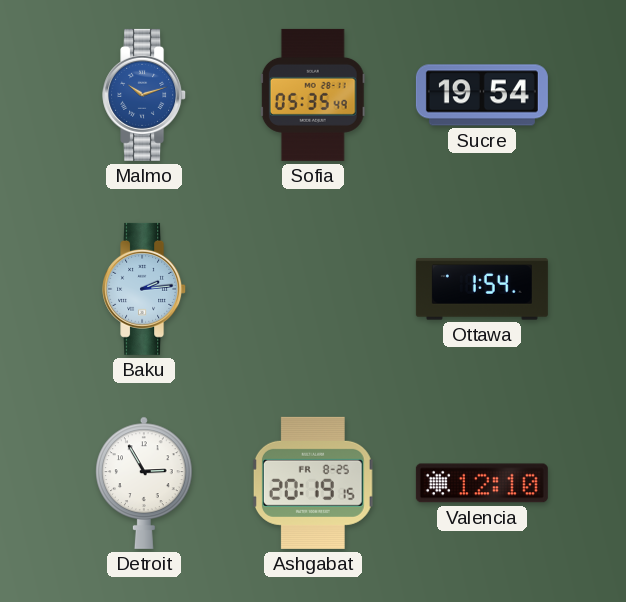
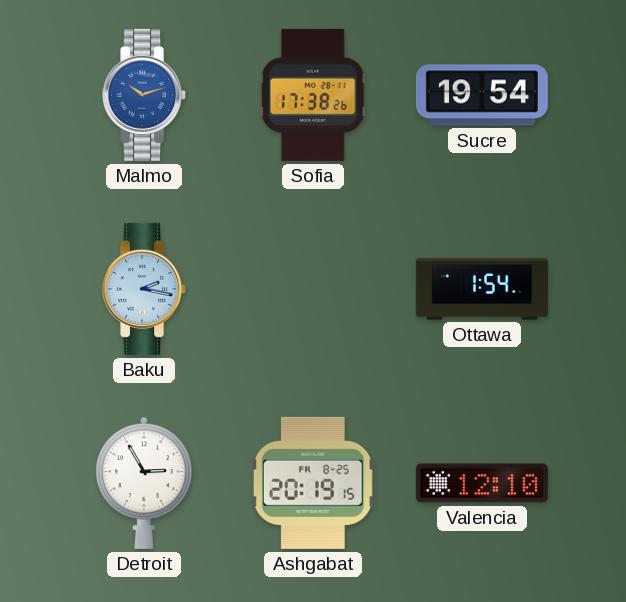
Sofia: 05:35 -> 17:38 (313, 95)
Baku: 2:14 -> 2:17 (145, 289)
